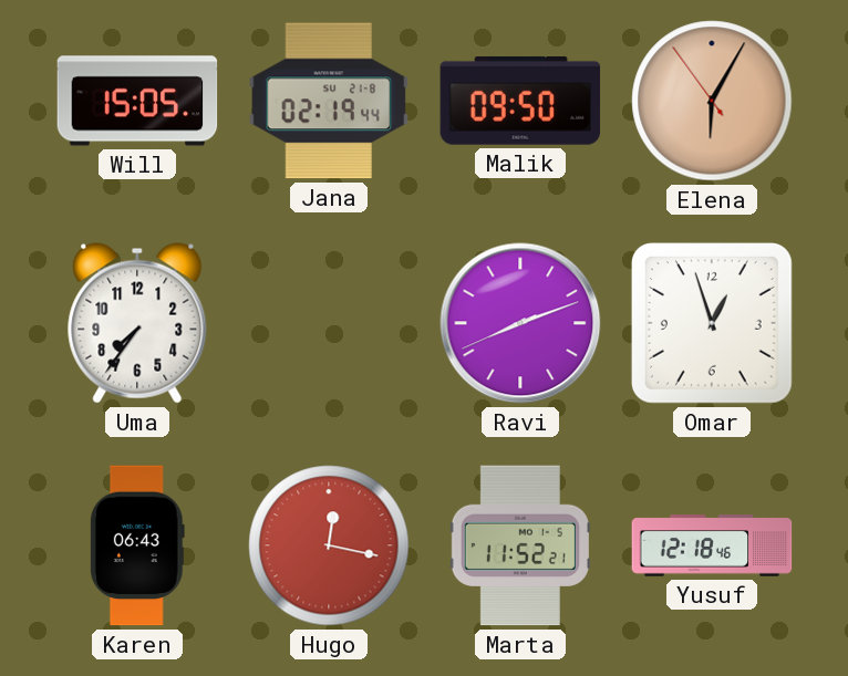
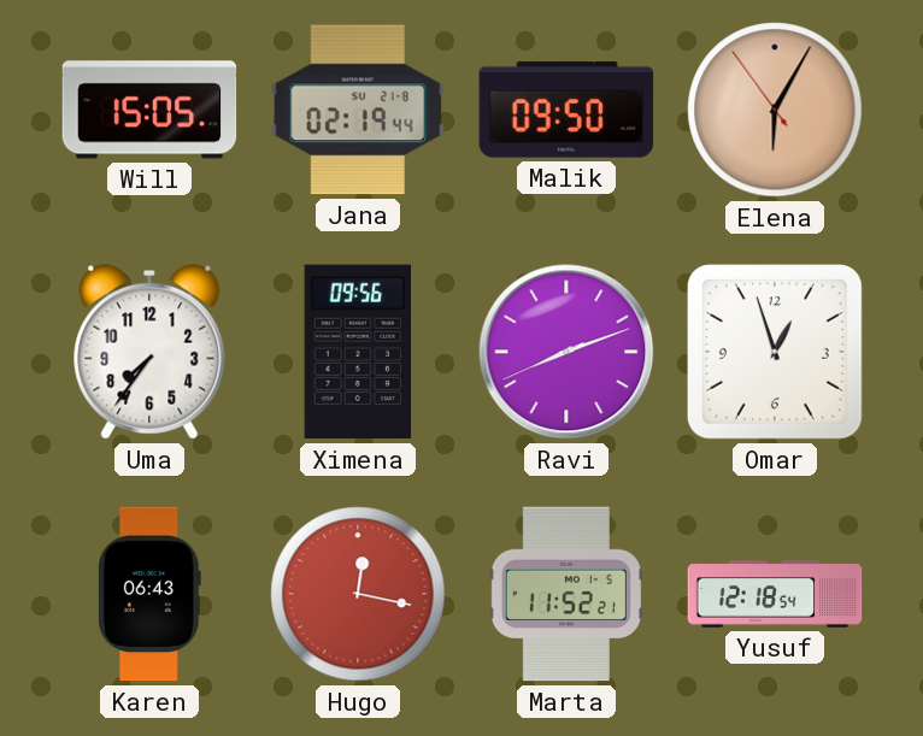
Ximena: none -> 09:56 (358, 352)
Yusuf: 12:18:46 -> 12:18:54 (775, 594)
